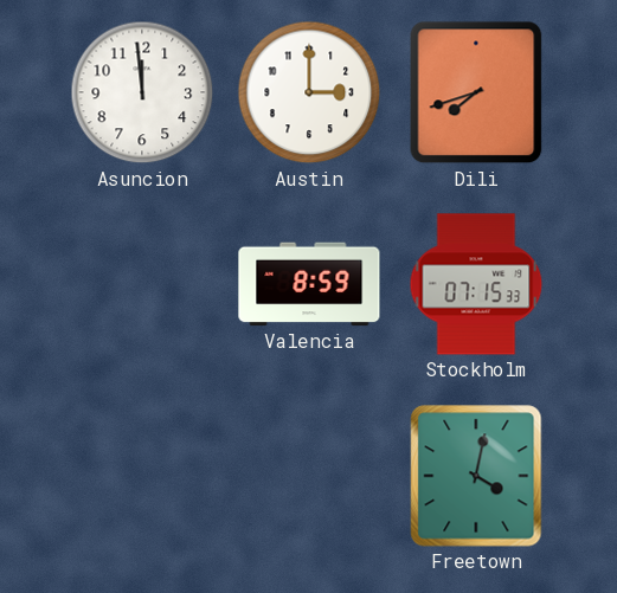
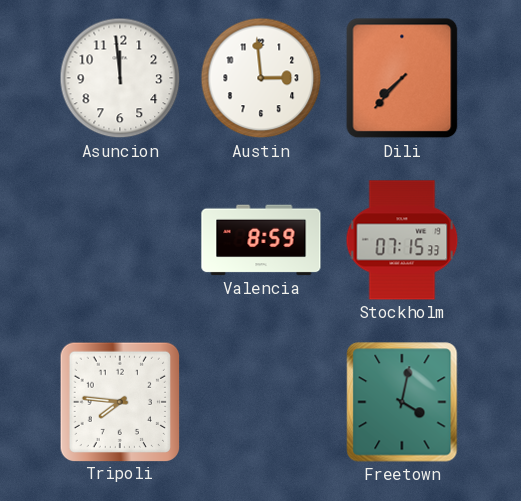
Austin: 3:00 -> 2:59 (261, 78)
Dili: 7:42 -> 7:37 (402, 78)
Tripoli: none -> 7:46 (119, 401)
